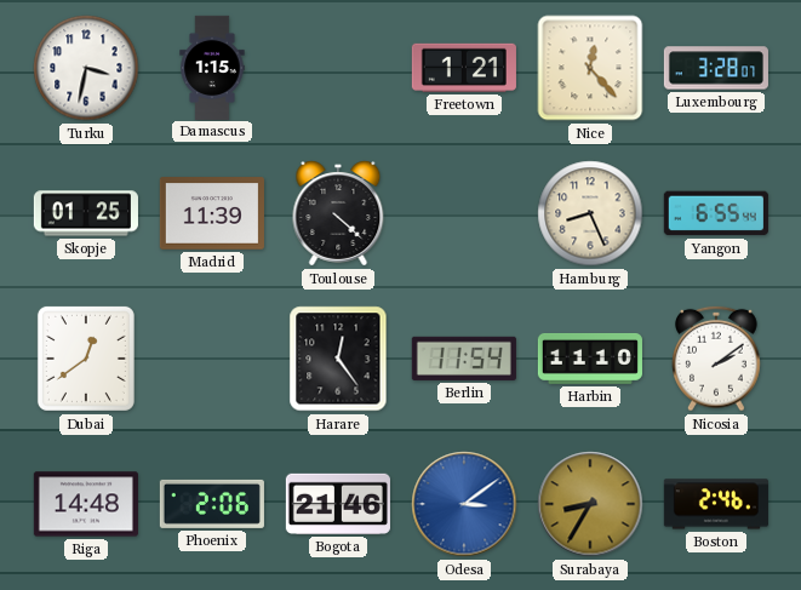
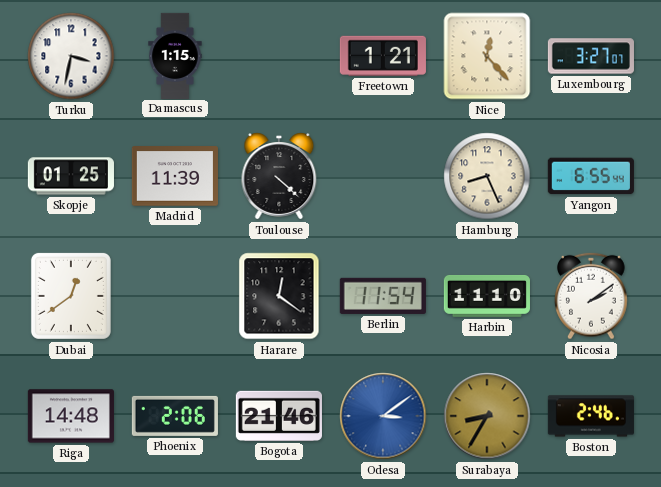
Luxembourg: 3:28 -> 3:27 (591, 56)
Harare: 12:24 -> 12:21 (279, 296)
